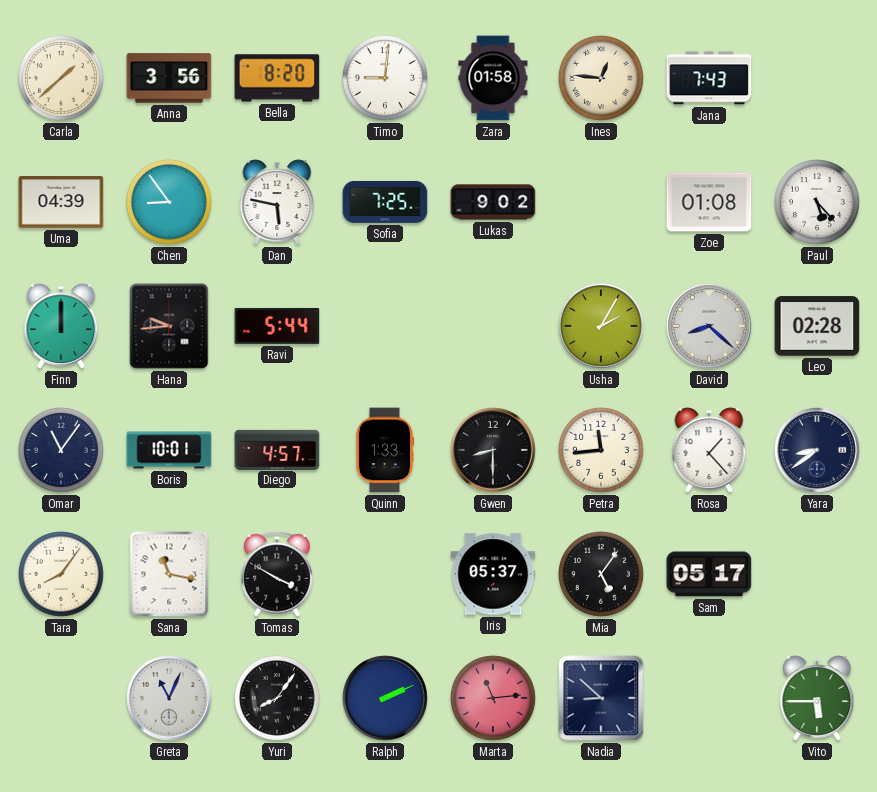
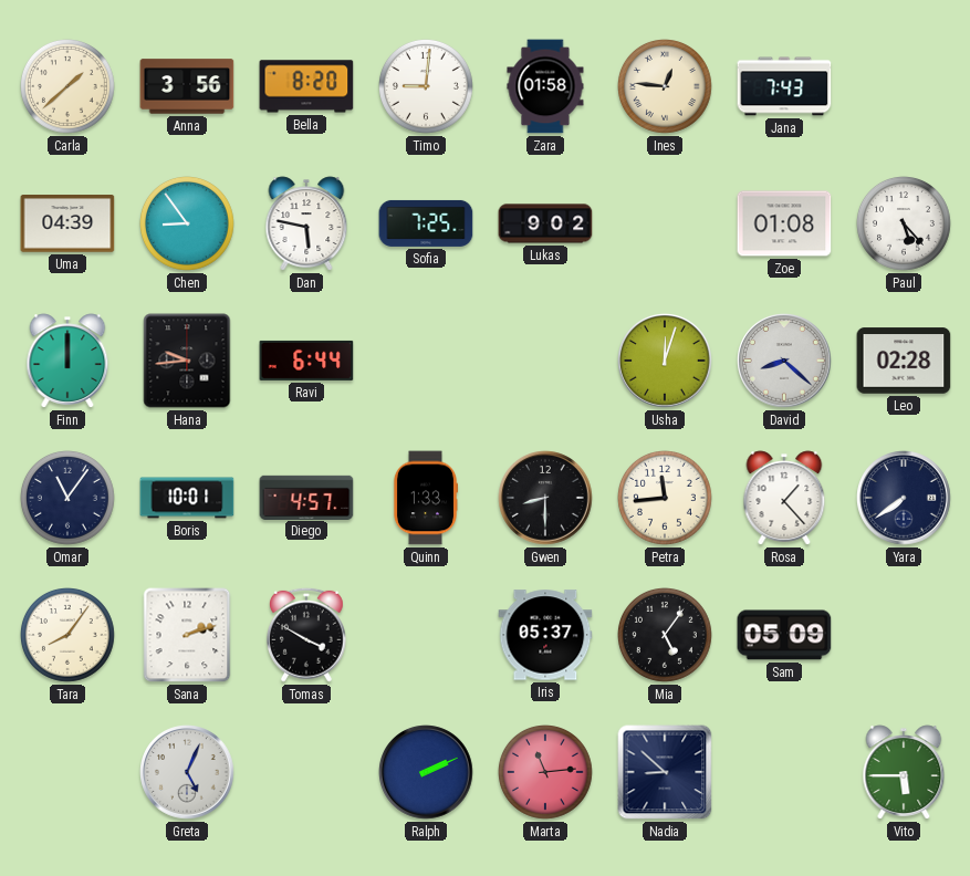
Ravi: 5:44 -> 6:44 (306, 361)
Usha: 2:05 -> 12:03 (665, 361)
Yara: 8:39 -> 7:39 (904, 498)
Sana: 11:17 -> 2:12 (187, 635)
Sam: 05:17 -> 05:09 (784, 635)
Greta: 11:04 -> 5:04 (187, 772)
Yuri: 8:06 -> none (278, 699)
